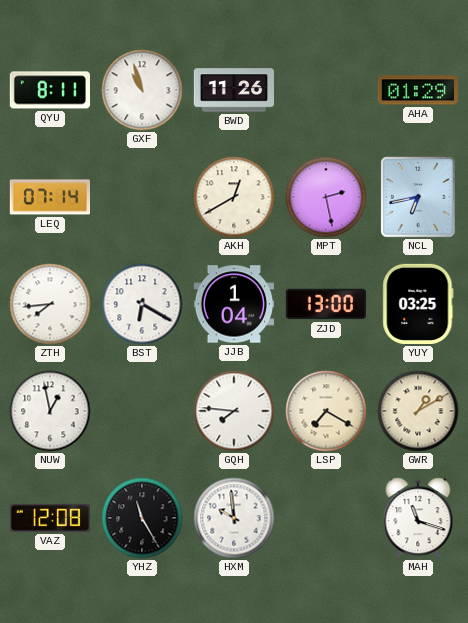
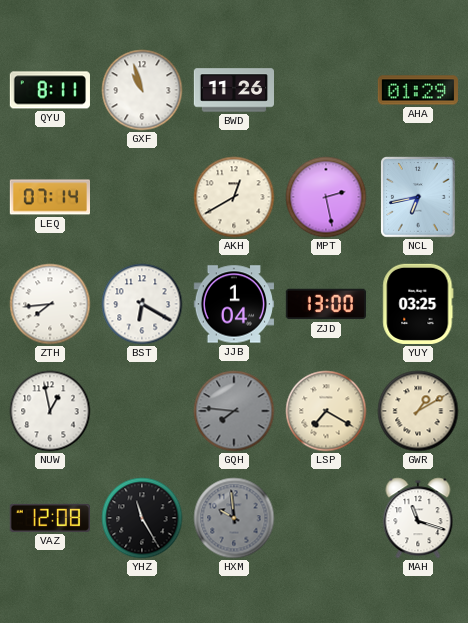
GQH dial: white -> grey (234, 411)
HXM dial: white -> grey (234, 518)
